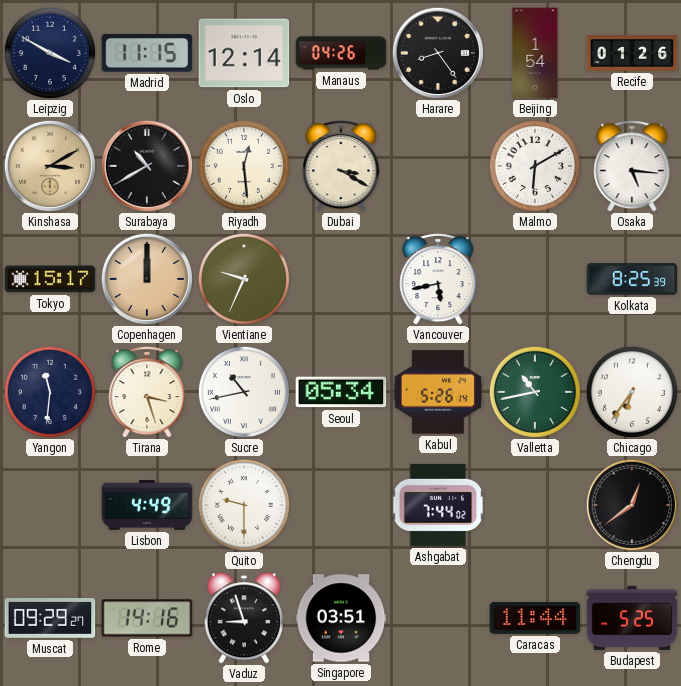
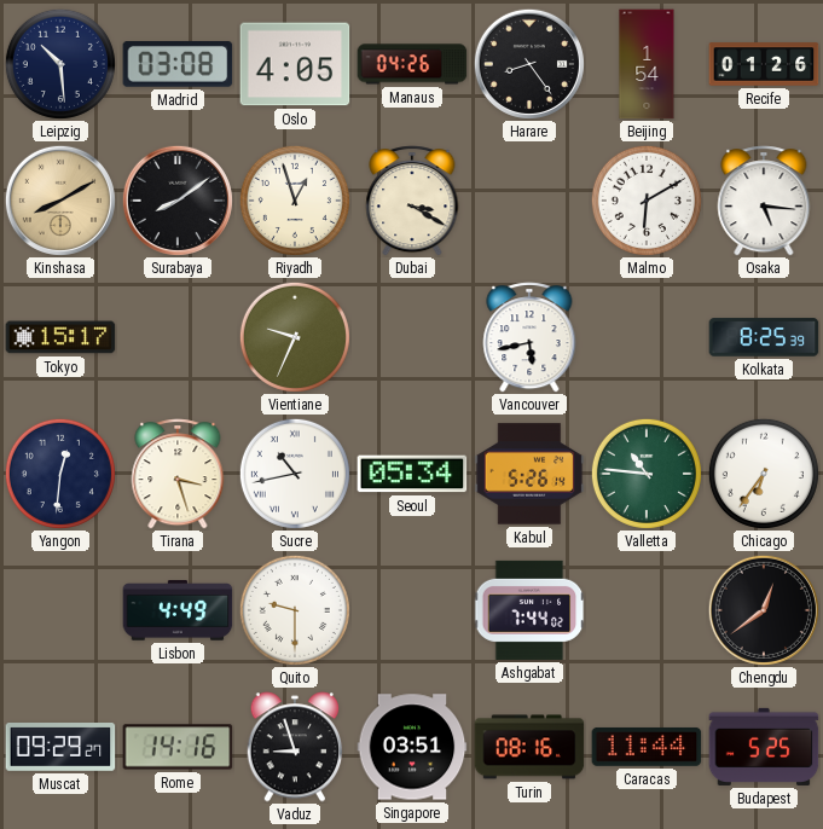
Leipzig: 3:50 -> 10:29 (60, 64)
Madrid: 11:15 -> 03:08 (178, 65)
Oslo: 12:14 -> 4:05 (295, 64)
Kinshasa: 3:10 -> 8:10 (60, 201)
Surabaya: 10:40 -> 8:09 (178, 201)
Riyadh: 12:29 -> 12:57 (295, 201)
Copenhagen: 12:00 -> none (147, 279)
Yangon: 11:31 -> 12:31 (60, 474)
Valletta: 10:43 -> 10:46 (647, 474)
Turin: none -> 08:16 (529, 747)
